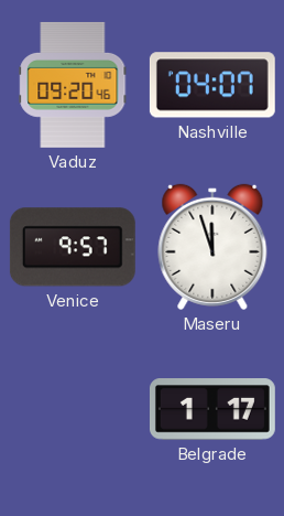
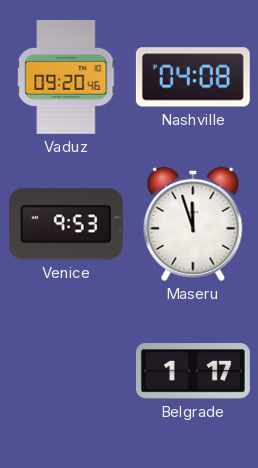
Nashville: 04:07 -> 04:08 (193, 77)
Venice: 9:57 -> 9:53 (66, 224)
